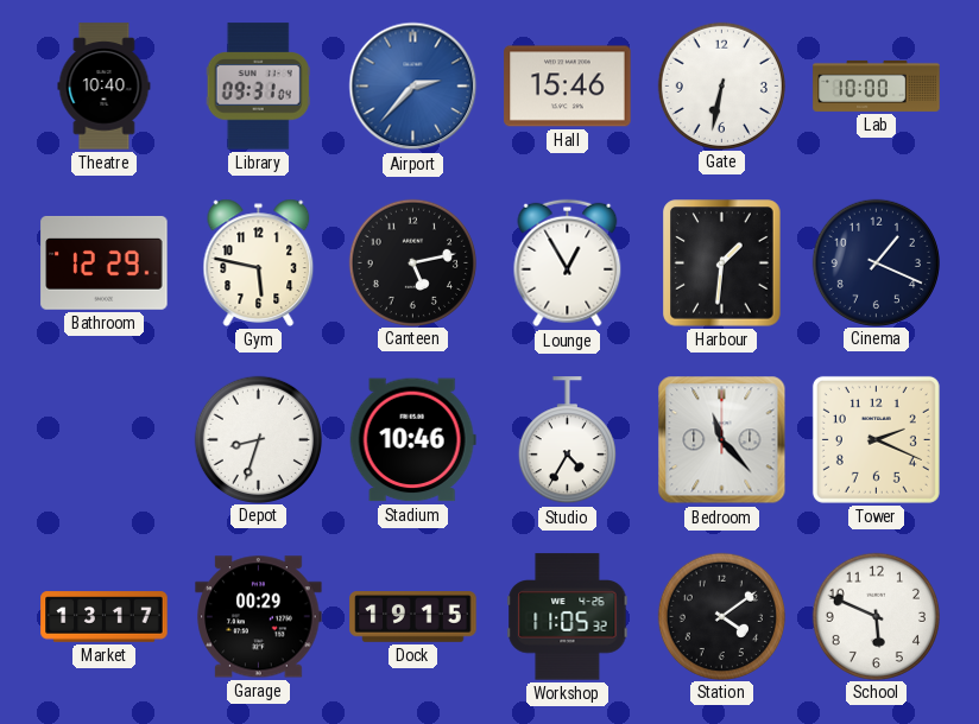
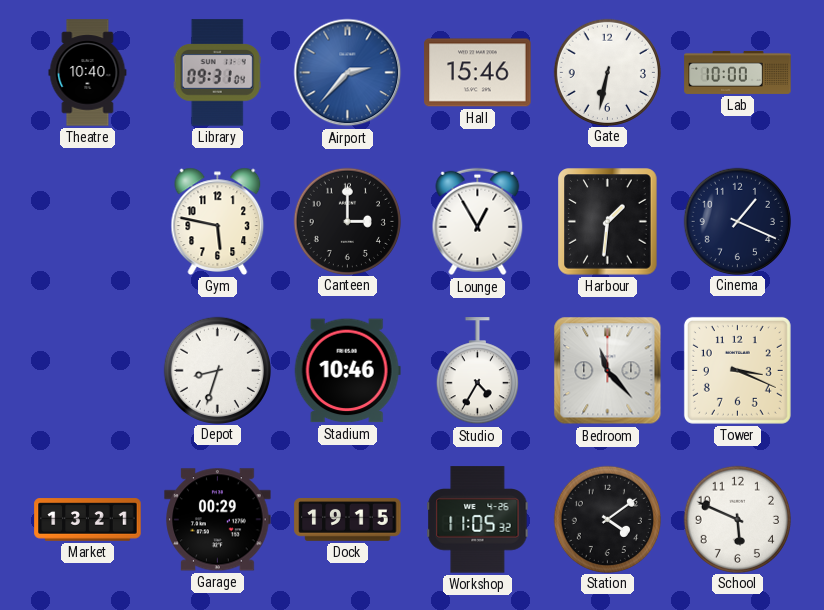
Bathroom: 12:29 -> none (105, 262)
Canteen: 5:13 -> 3:00 (347, 221)
Tower: 2:19 -> 3:19 (737, 370)
Market: 13:17 -> 13:21 (88, 520)
